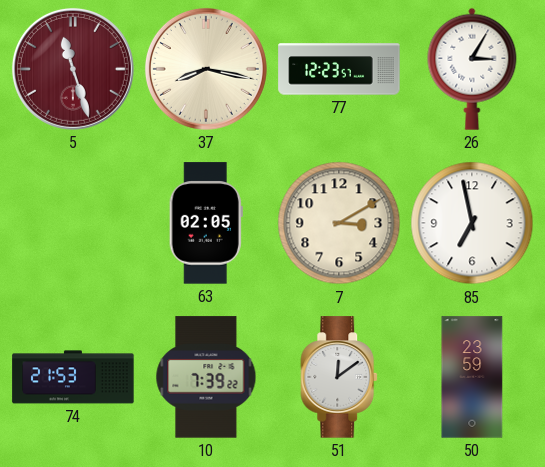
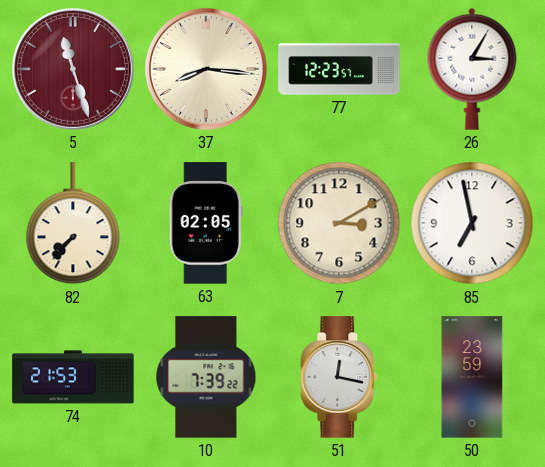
37: 8:17 -> 8:16 (206, 69)
82: none -> 7:37 (73, 224)
51: 12:09 -> 12:17 (340, 377)
